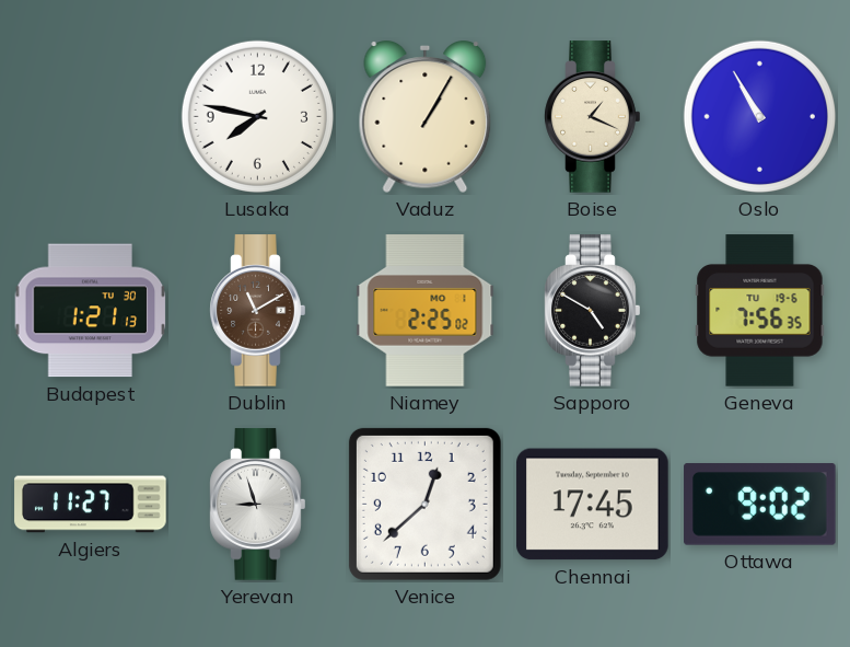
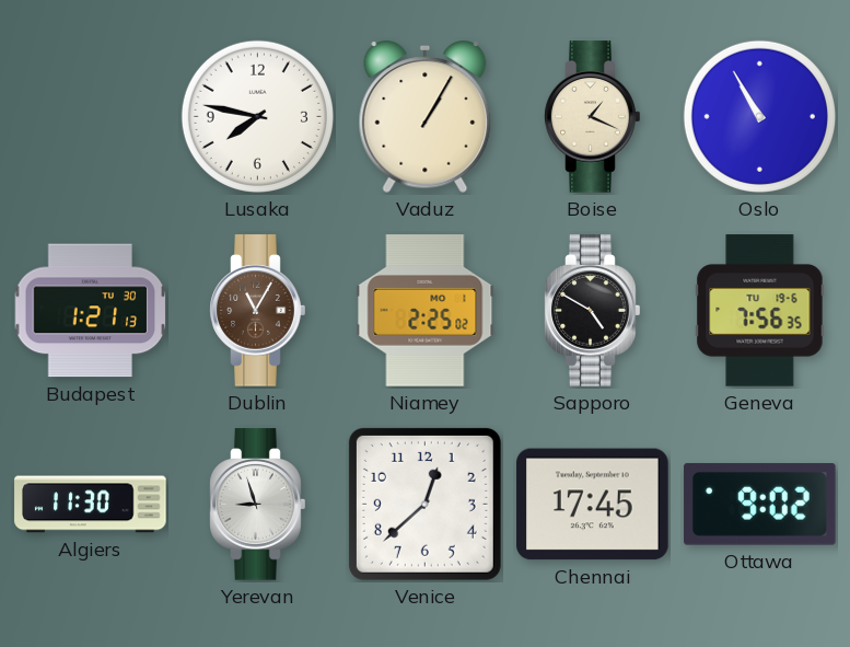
Dublin: 11:10 -> 11:05 (258, 311)
Algiers: 11:27 -> 11:30 (91, 505)
